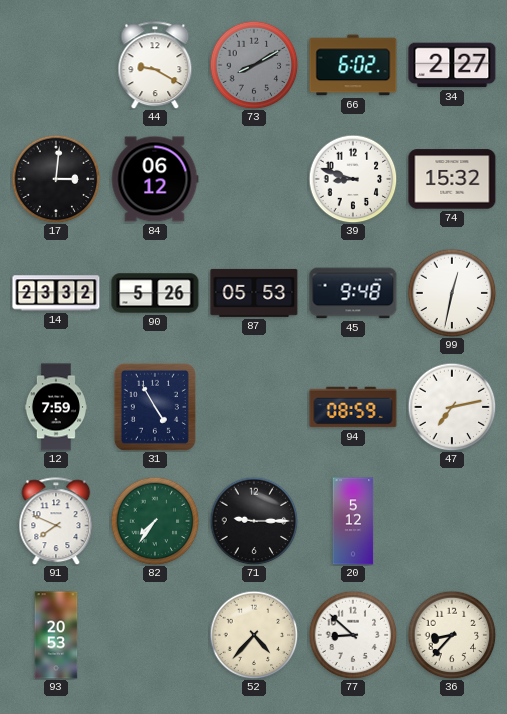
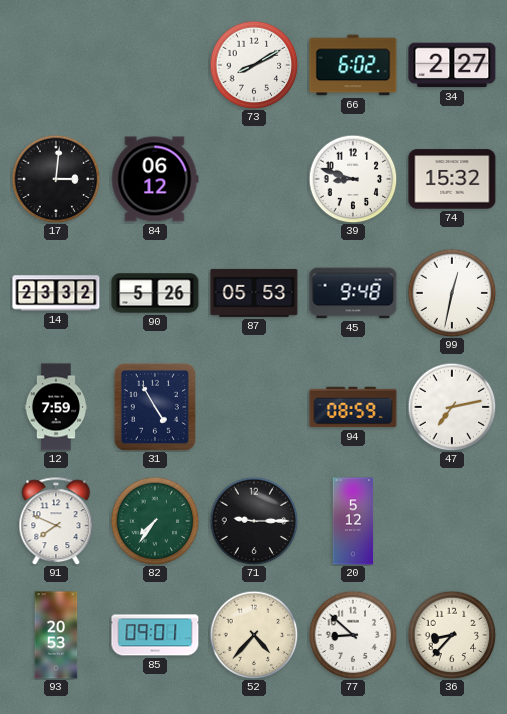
44: 9:20 -> none (155, 65)
73 dial: grey -> white (254, 65)
85: none -> 09:01 (155, 635)
